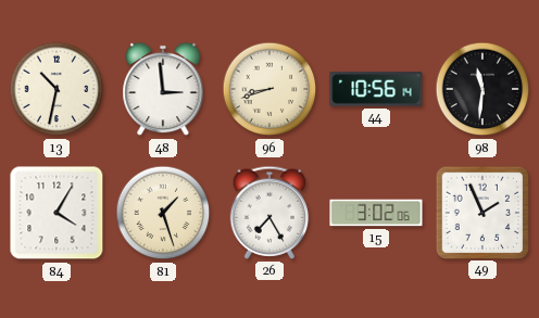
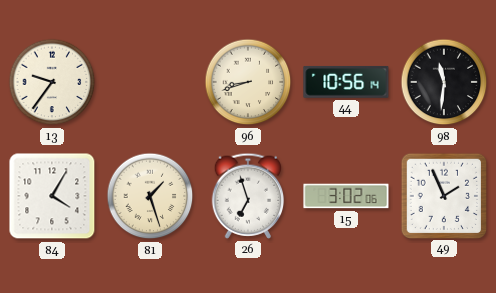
13: 10:32 -> 9:36 (52, 82)
48: 2:59 -> none (163, 89)
26: 7:25 -> 6:57 (248, 196)
